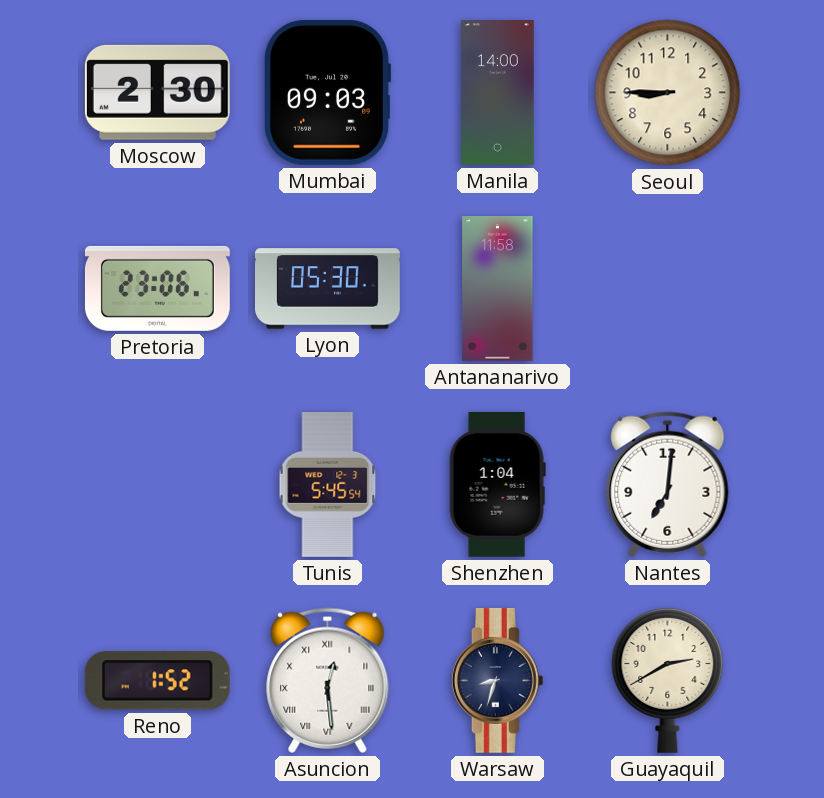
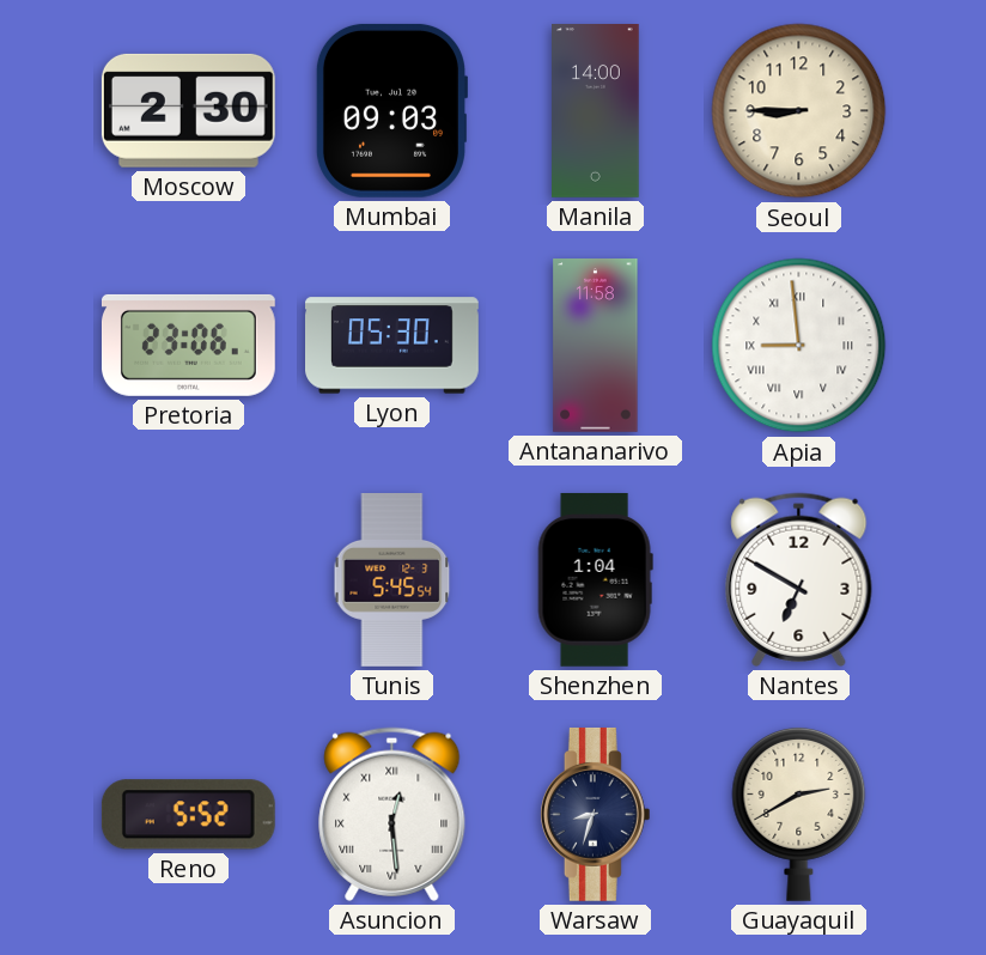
Apia: none -> 8:59 (799, 346)
Nantes: 7:01 -> 6:50 (799, 579)
Reno: 1:52 -> 5:52 (188, 815)
